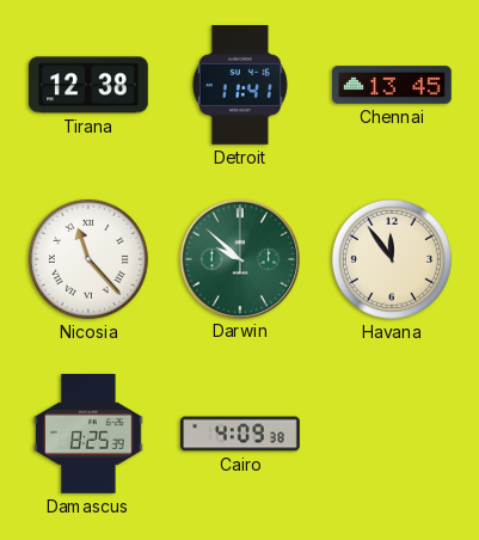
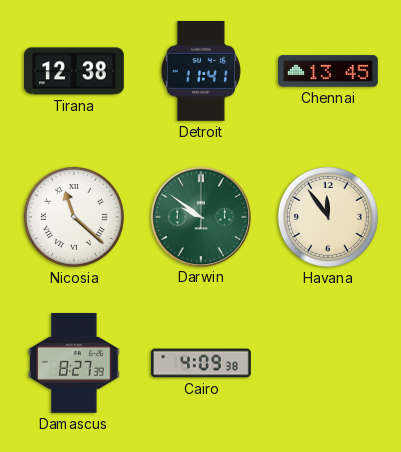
Nicosia: 11:23 -> 11:22 (74, 217)
Darwin: 9:52 -> 9:51 (200, 216)
Damascus: 8:25 -> 8:27 (74, 364)
